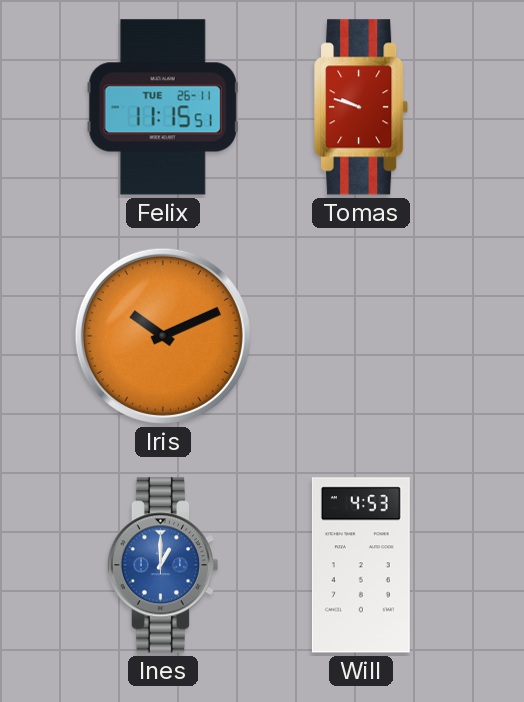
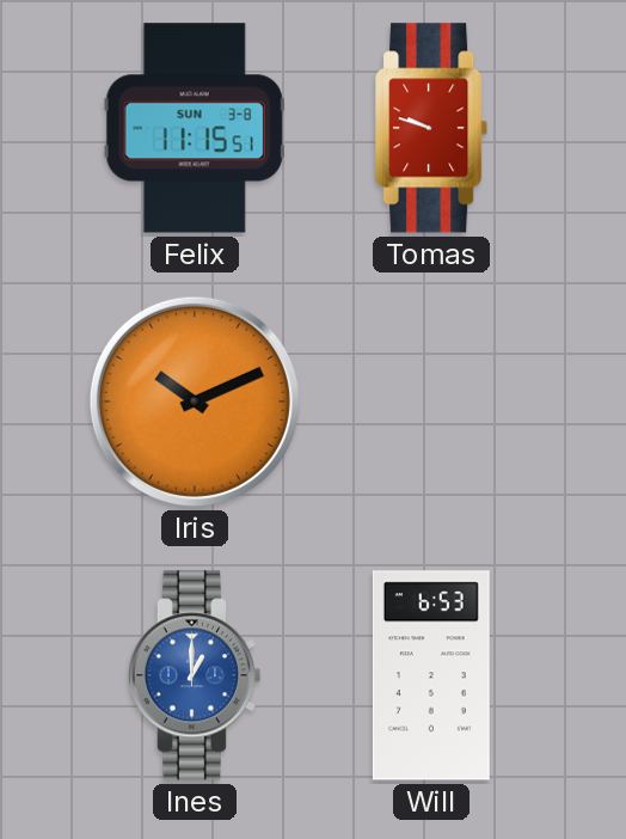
Felix date: TUE 26-11 -> SUN 3-8 (195, 128)
Will: 4:53 -> 6:53 (431, 675)
